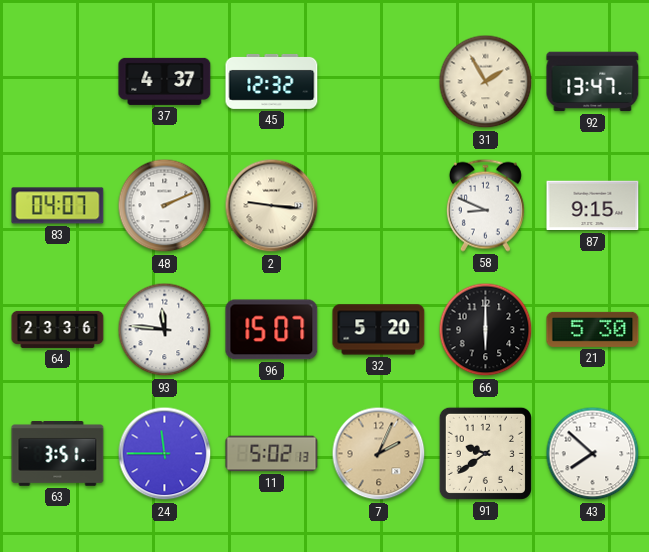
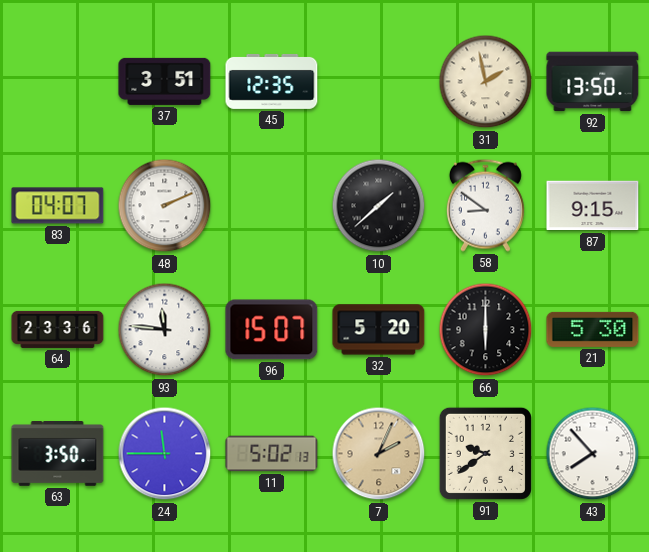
37: 4:37 -> 3:51 (165, 81)
45: 12:32 -> 12:35 (272, 81)
31: 1:55 -> 1:58 (486, 82)
92: 13:47 -> 13:50 (593, 82)
2: 9:16 -> none (272, 206)
10: none -> 1:38 (379, 206)
58: 8:49 -> 8:51 (485, 205)
63: 3:51 -> 3:50 (58, 454)
43: 7:52 -> 7:53 (593, 454)
